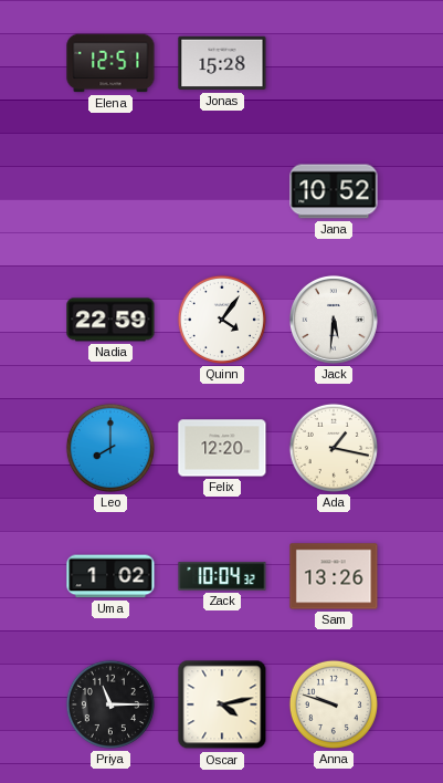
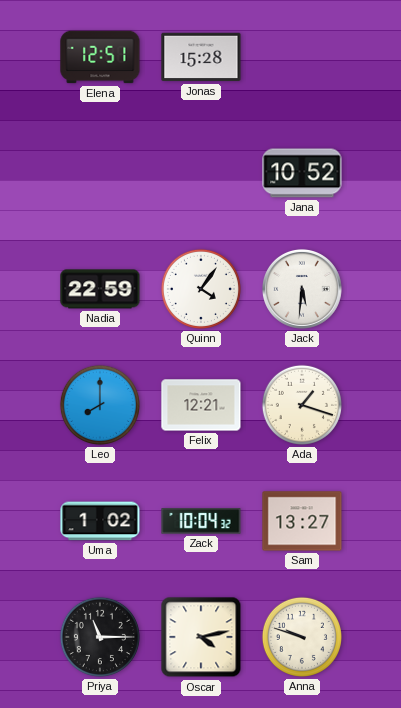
Felix: 12:20 -> 12:21 (201, 405)
Ada: 1:17 -> 1:18 (302, 405)
Sam: 13:26 -> 13:27 (302, 521)
